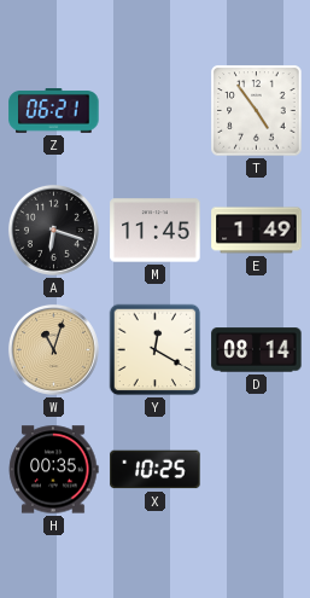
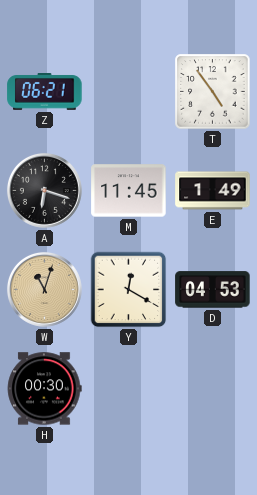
D: 08:14 -> 04:53 (213, 290)
H: 00:35 -> 00:30 (44, 389)
X: 10:25 -> none (156, 470)
